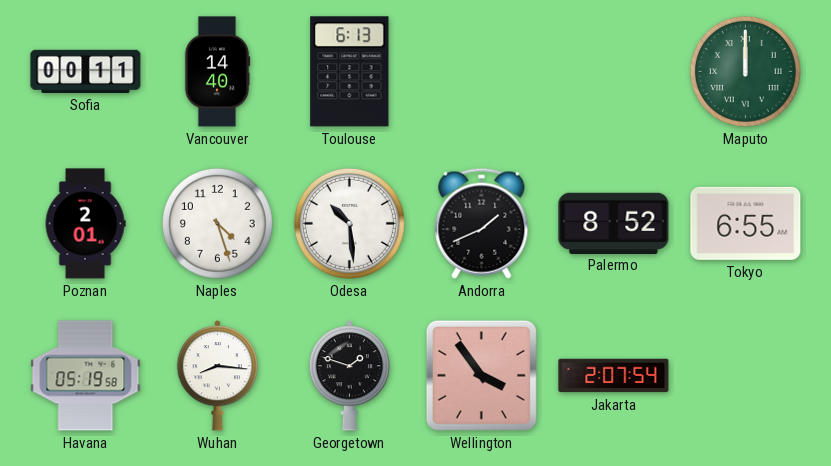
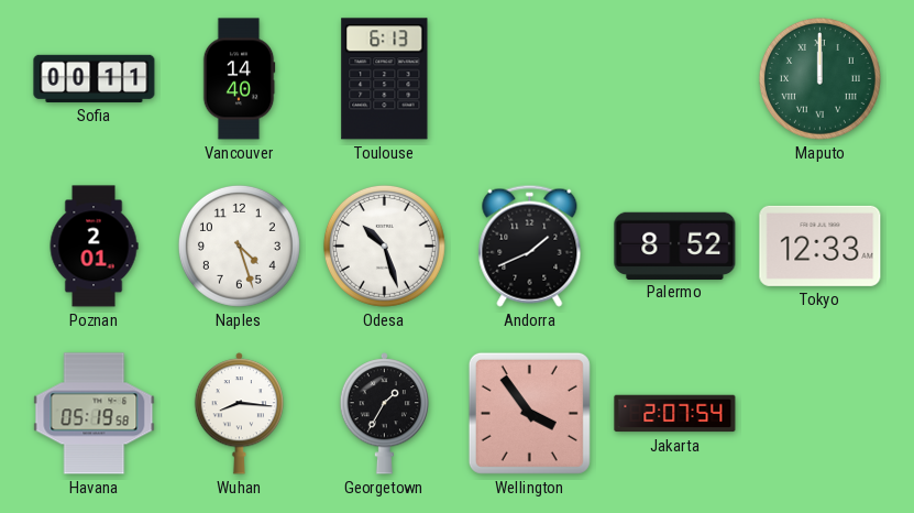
Odesa: 10:29 -> 10:27 (384, 245)
Tokyo: 6:55 -> 12:33 (821, 245)
Georgetown: 1:48 -> 1:35 (384, 414)
